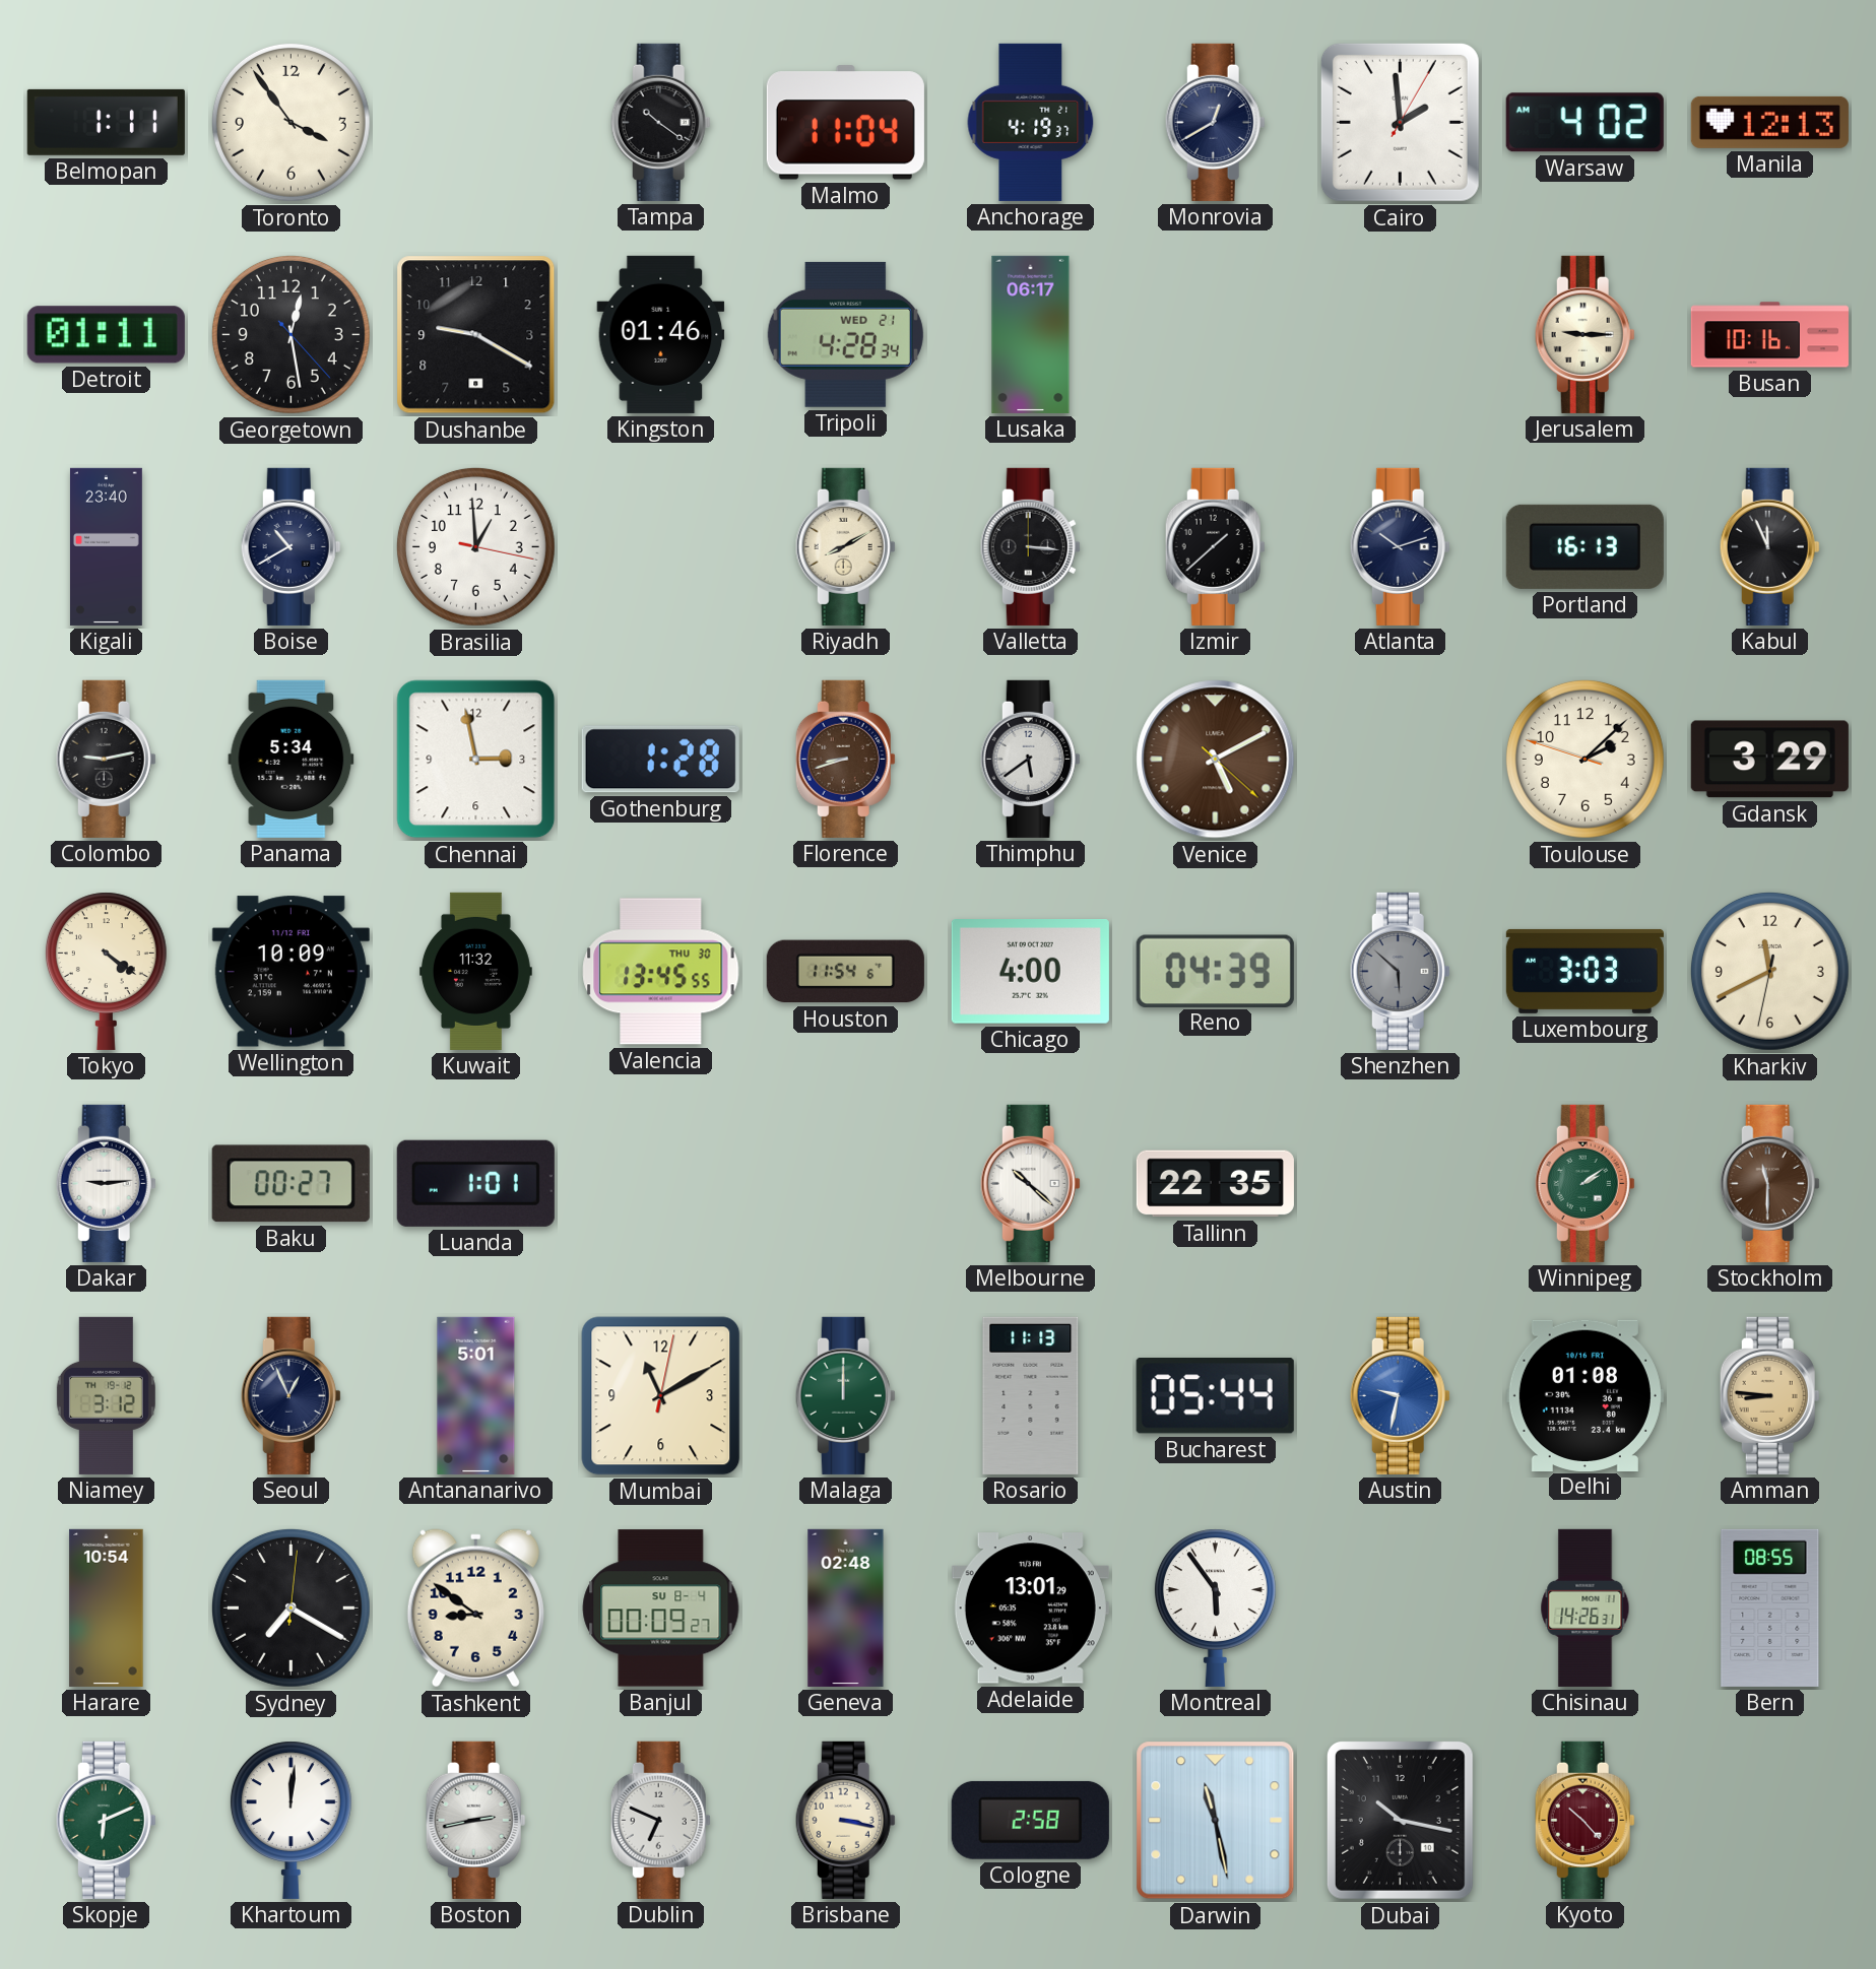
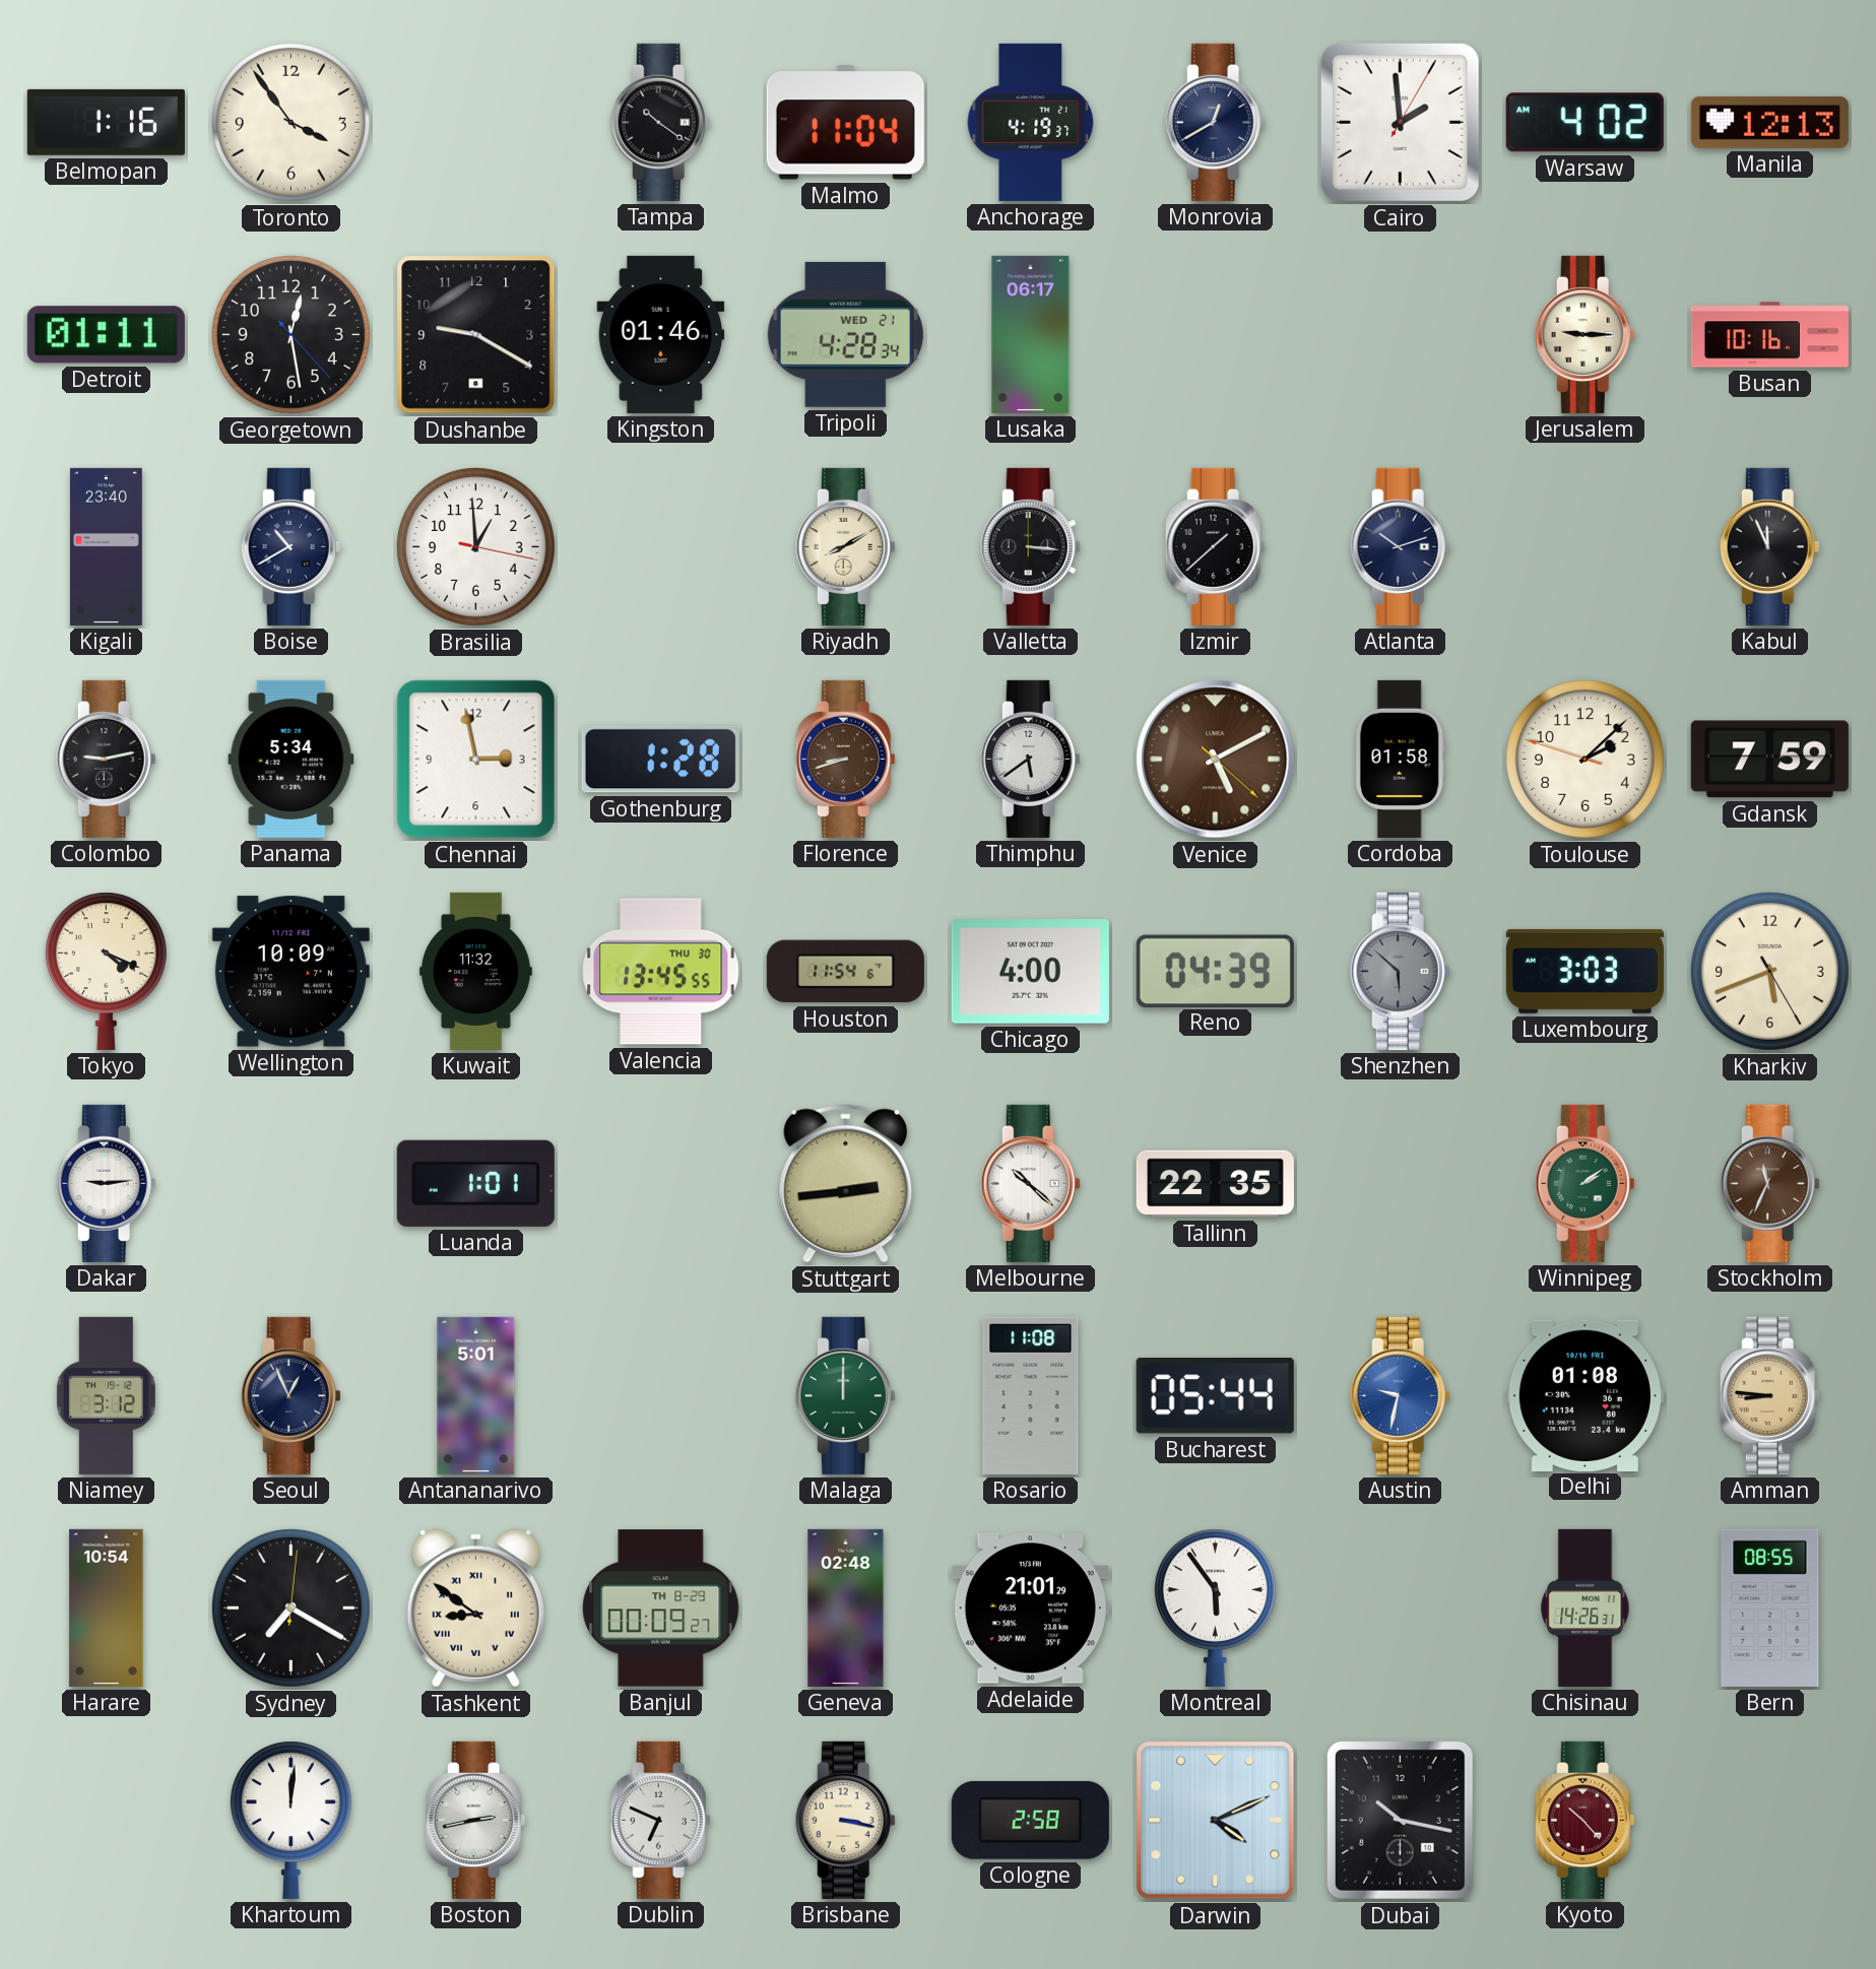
Belmopan: 1:11 -> 1:16 (106, 122)
Portland: 16:13 -> none (1584, 546)
Cordoba: none -> 01:58 (1400, 759)
Gdansk: 3:29 -> 7:59 (1769, 760)
Tokyo: 4:21 -> 4:19 (106, 971)
Kharkiv: 11:40 -> 5:41 (1769, 971)
Baku: 00:27 -> none (290, 1184)
Stuttgart: none -> 2:44 (846, 1184)
Stockholm: 11:30 -> 11:34 (1769, 1183)
Mumbai: 11:10 -> none (661, 1396)
Rosario: 11:13 -> 11:08 (1031, 1395)
Tashkent numerals: Arabic -> Roman (475, 1609)
Banjul date: SU 8-4 -> TH 8-29 (661, 1609)
Adelaide: 13:01 -> 21:01 (1030, 1609)
Skopje: 6:11 -> none (106, 1820)
Darwin: 11:28 -> 4:11 (1216, 1821)
